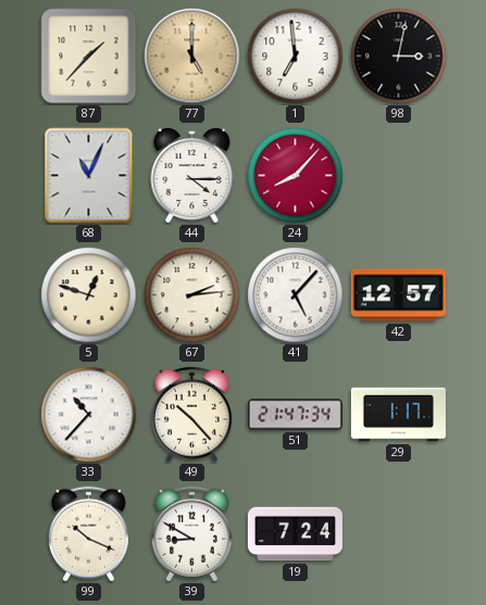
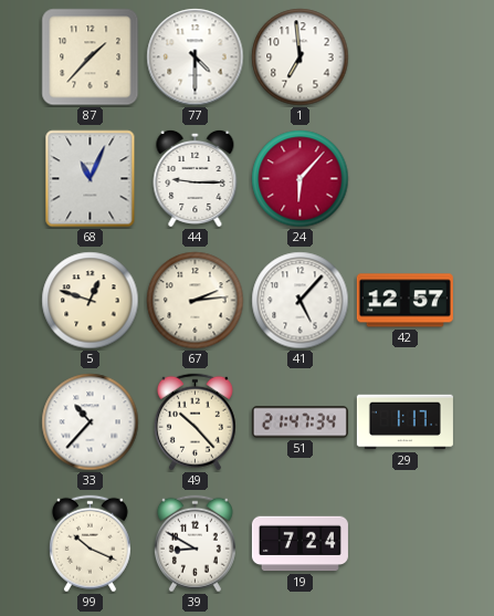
77: 5:00 -> 4:30 (196, 58)
77 dial: champagne -> white (196, 58)
98: 3:02 -> none (399, 56)
44: 4:15 -> 9:15 (196, 178)
24: 8:07 -> 6:07 (301, 179)
